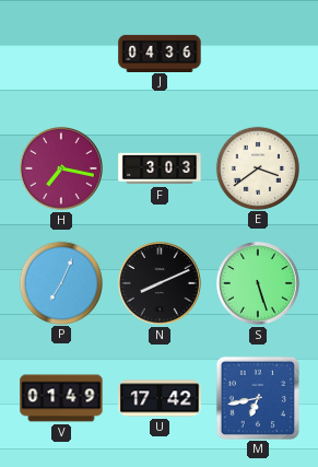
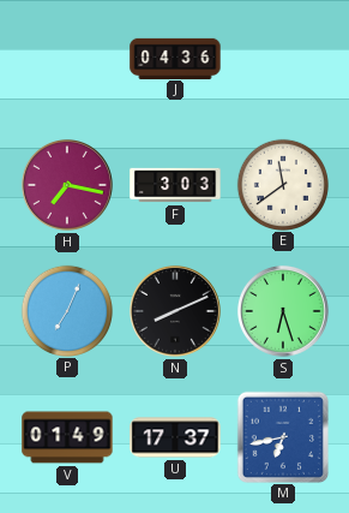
E: 3:39 -> 11:39 (282, 184)
S: 5:27 -> 6:27 (283, 311)
U: 17:42 -> 17:37 (175, 437)
